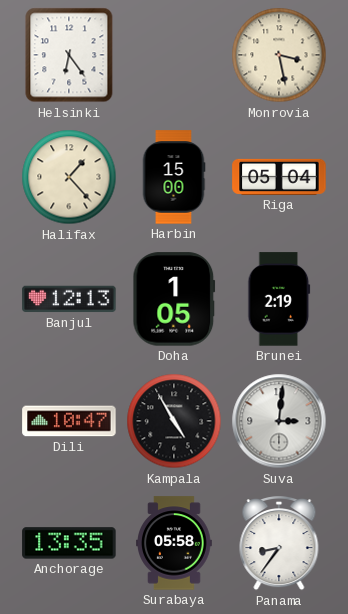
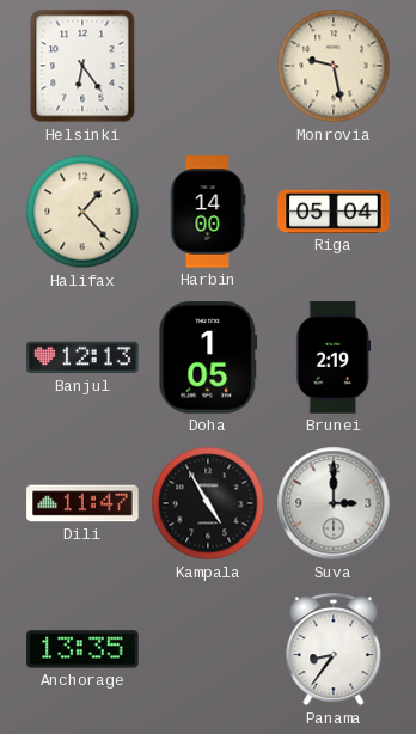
Monrovia: 3:28 -> 9:28 (334, 66)
Harbin: 15:00 -> 14:00 (208, 212)
Dili: 10:47 -> 11:47 (82, 503)
Suva: 3:01 -> 3:00 (334, 503)
Surabaya: 05:58 -> none (175, 543)
